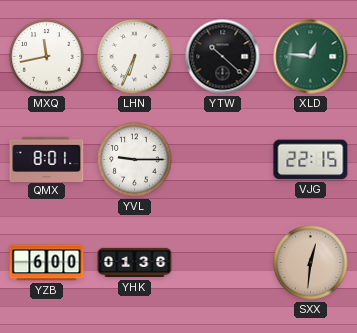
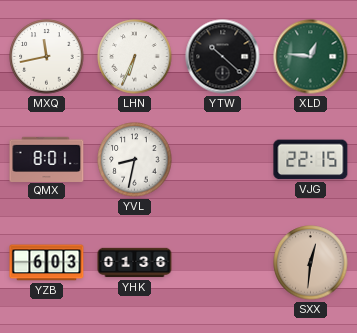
YVL: 9:15 -> 8:32 (135, 160)
YZB: 6:00 -> 6:03 (47, 263)
